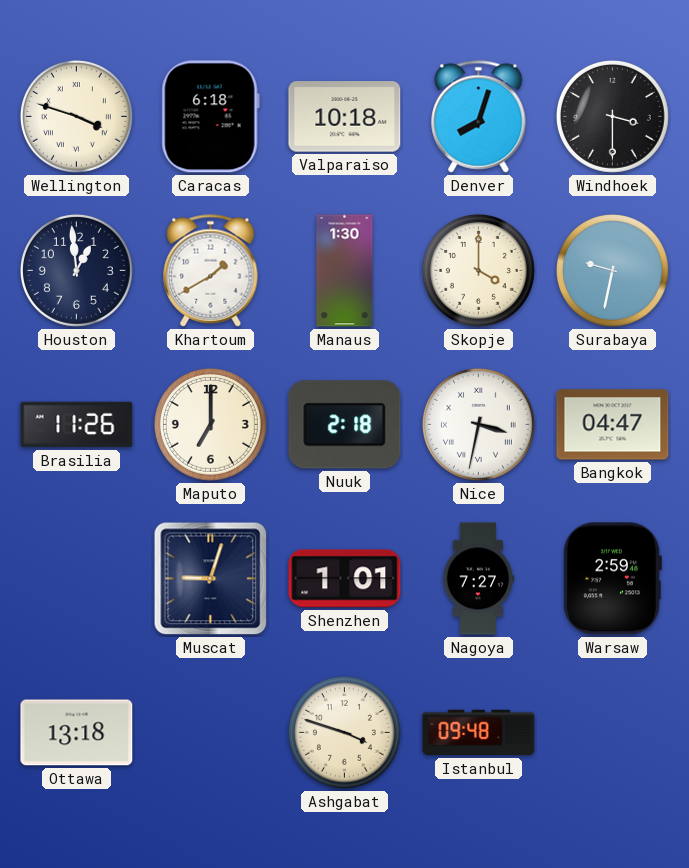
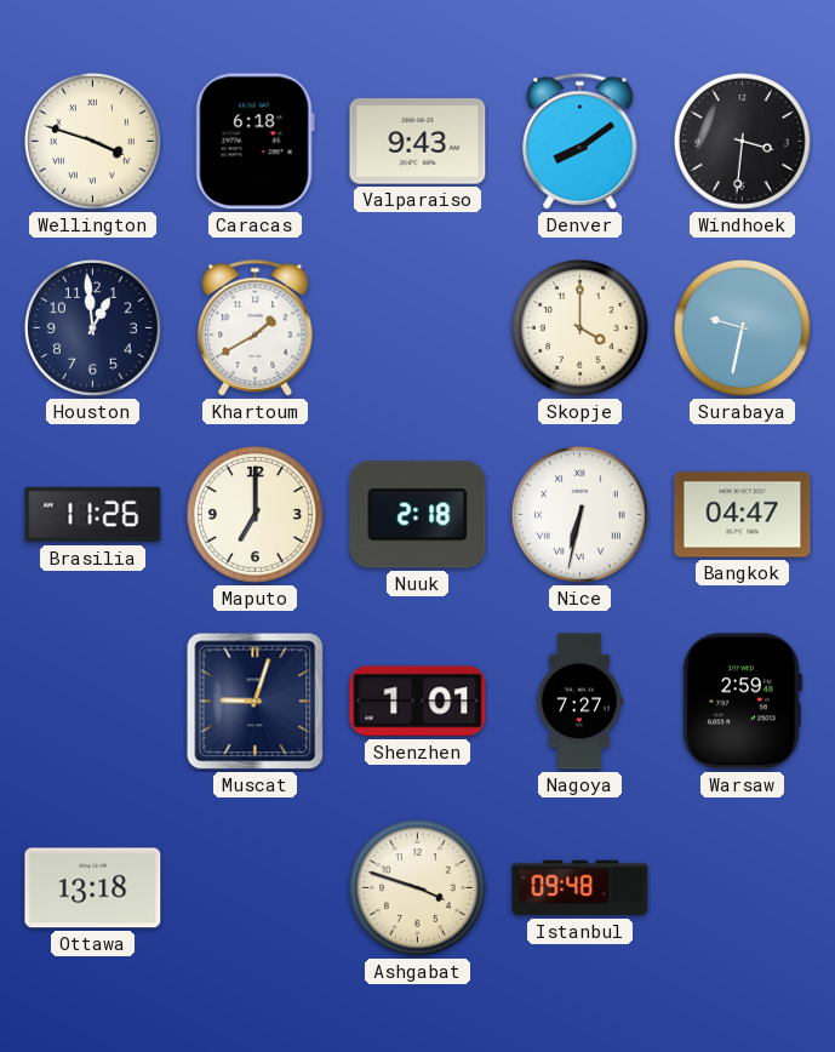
Valparaiso: 10:18 -> 9:43 (418, 142)
Denver: 8:03 -> 8:09 (581, 142)
Windhoek: 3:30 -> 3:31 (742, 141)
Manaus: 1:30 -> none (345, 271)
Nice: 3:32 -> 6:32 (579, 514)
